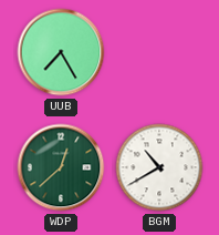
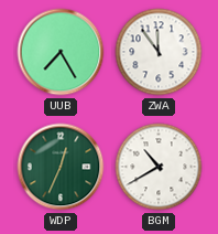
ZWA: none -> 11:54 (159, 52)
WDP: 12:38 -> 12:34 (61, 167)
